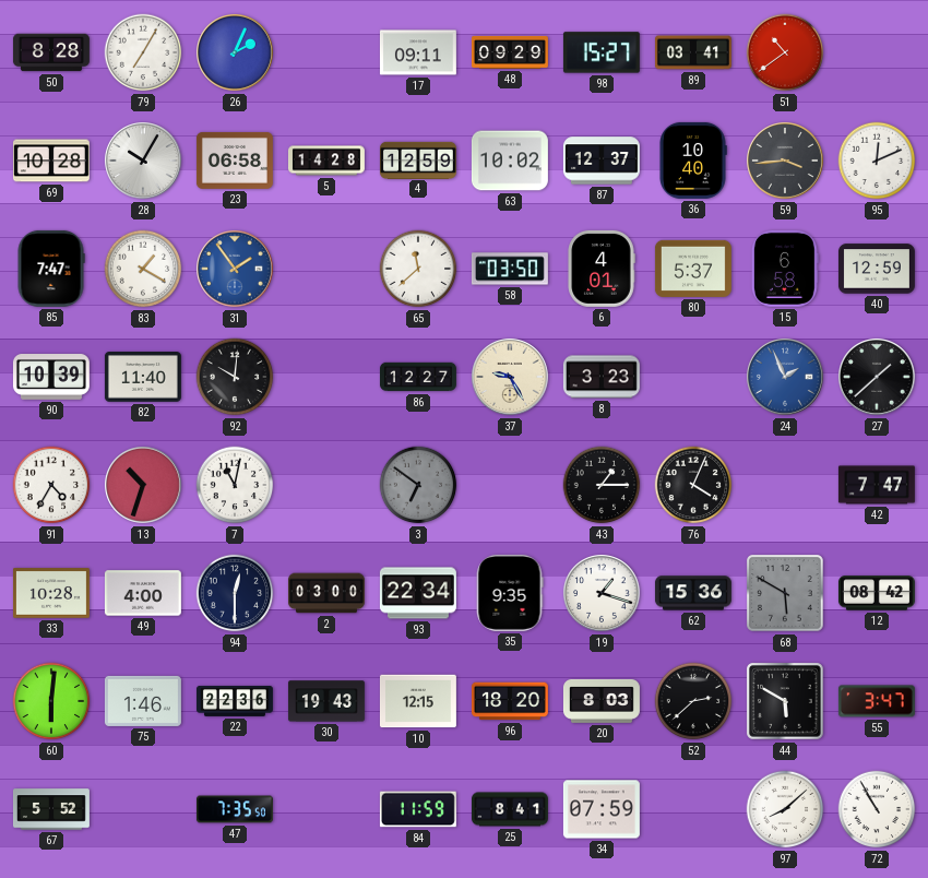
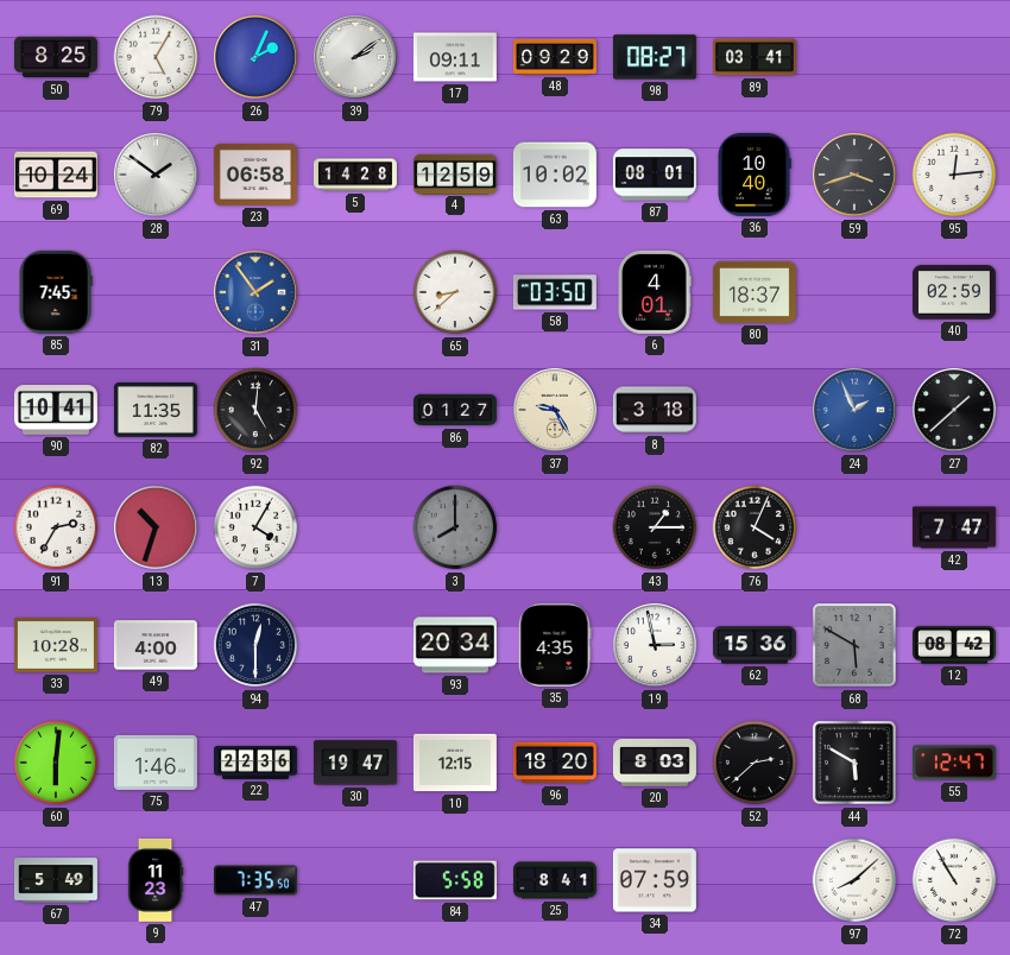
50: 8:28 -> 8:25 (56, 57)
79: 7:05 -> 5:05 (156, 57)
39: none -> 2:09 (356, 58)
98: 15:27 -> 08:27 (655, 57)
51: 10:39 -> none (785, 52)
69: 10:28 -> 10:24 (56, 175)
28: 10:05 -> 1:51 (157, 176)
87: 12:37 -> 08:01 (655, 175)
59: 3:44 -> 3:42 (856, 176)
95: 12:11 -> 12:14 (954, 175)
85: 7:47 -> 7:45 (56, 292)
83: 1:20 -> none (143, 269)
65: 11:38 -> 8:38 (455, 292)
80: 5:37 -> 18:37 (755, 292)
15: 6:58 -> none (785, 269)
40: 12:59 -> 02:59 (954, 292)
90: 10:39 -> 10:41 (56, 411)
82: 11:40 -> 11:35 (156, 410)
92: 10:01 -> 5:01 (255, 410)
86: 12:27 -> 01:27 (455, 410)
8: 3:23 -> 3:18 (655, 410)
91: 4:35 -> 2:35 (56, 527)
7: 11:02 -> 4:05 (255, 527)
3: 6:51 -> 8:00 (455, 527)
2: 03:00 -> none (326, 593)
93: 22:34 -> 20:34 (455, 645)
35: 9:35 -> 4:35 (555, 645)
19: 1:18 -> 2:58 (656, 646)
30: 19:43 -> 19:47 (355, 763)
55: 3:47 -> 12:47 (954, 763)
67: 5:52 -> 5:49 (56, 880)
9: none -> 11:23 (156, 880)
84: 11:59 -> 5:58 (455, 880)
